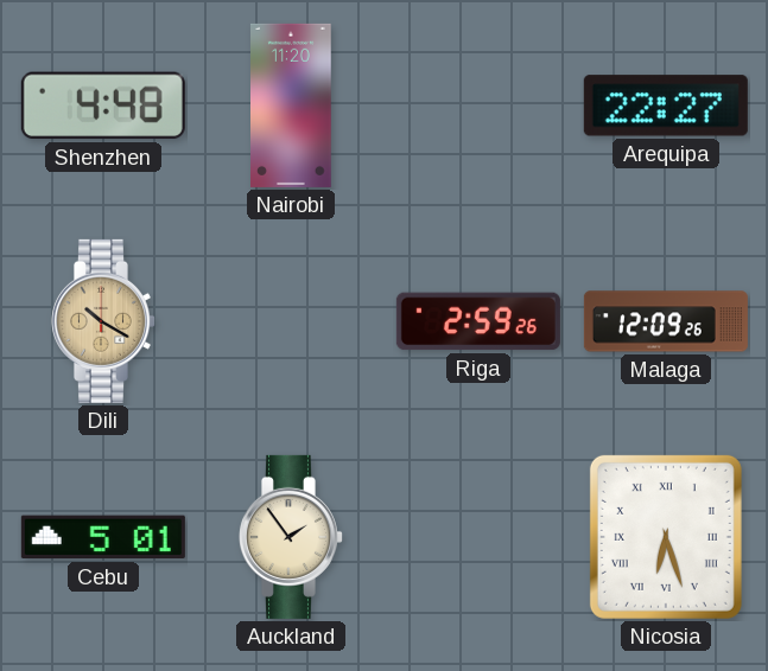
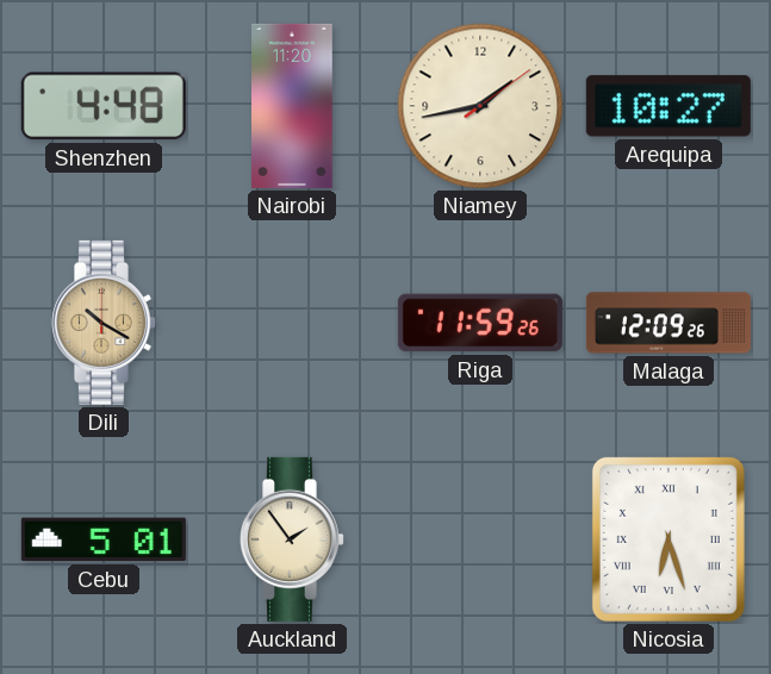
Niamey: none -> 1:43 (480, 106)
Arequipa: 22:27 -> 10:27 (669, 106)
Riga: 2:59 -> 11:59 (480, 323)
